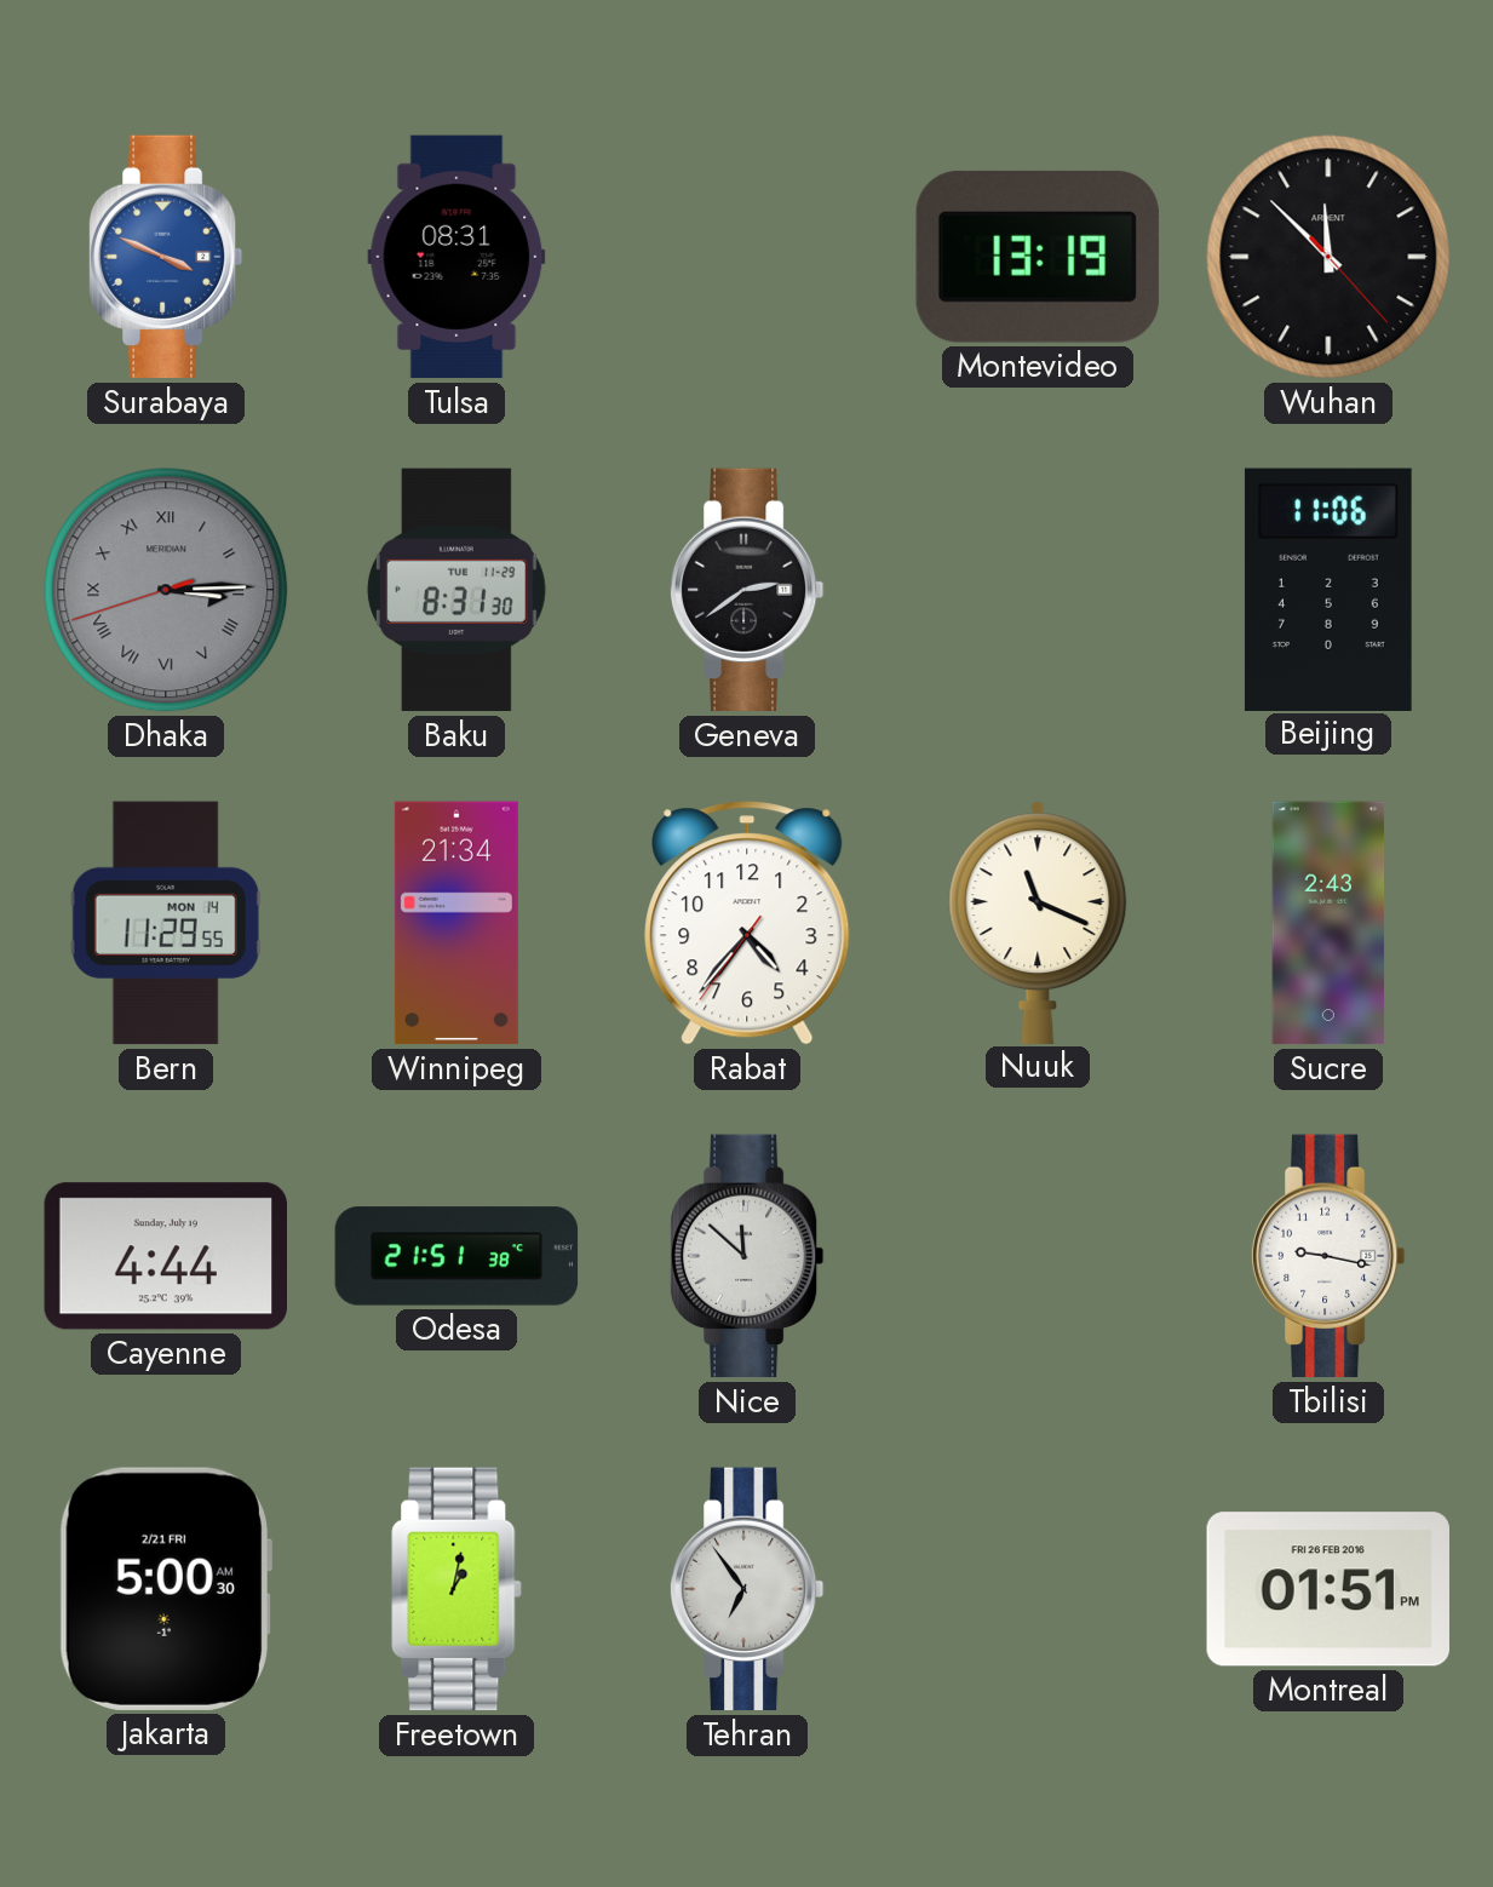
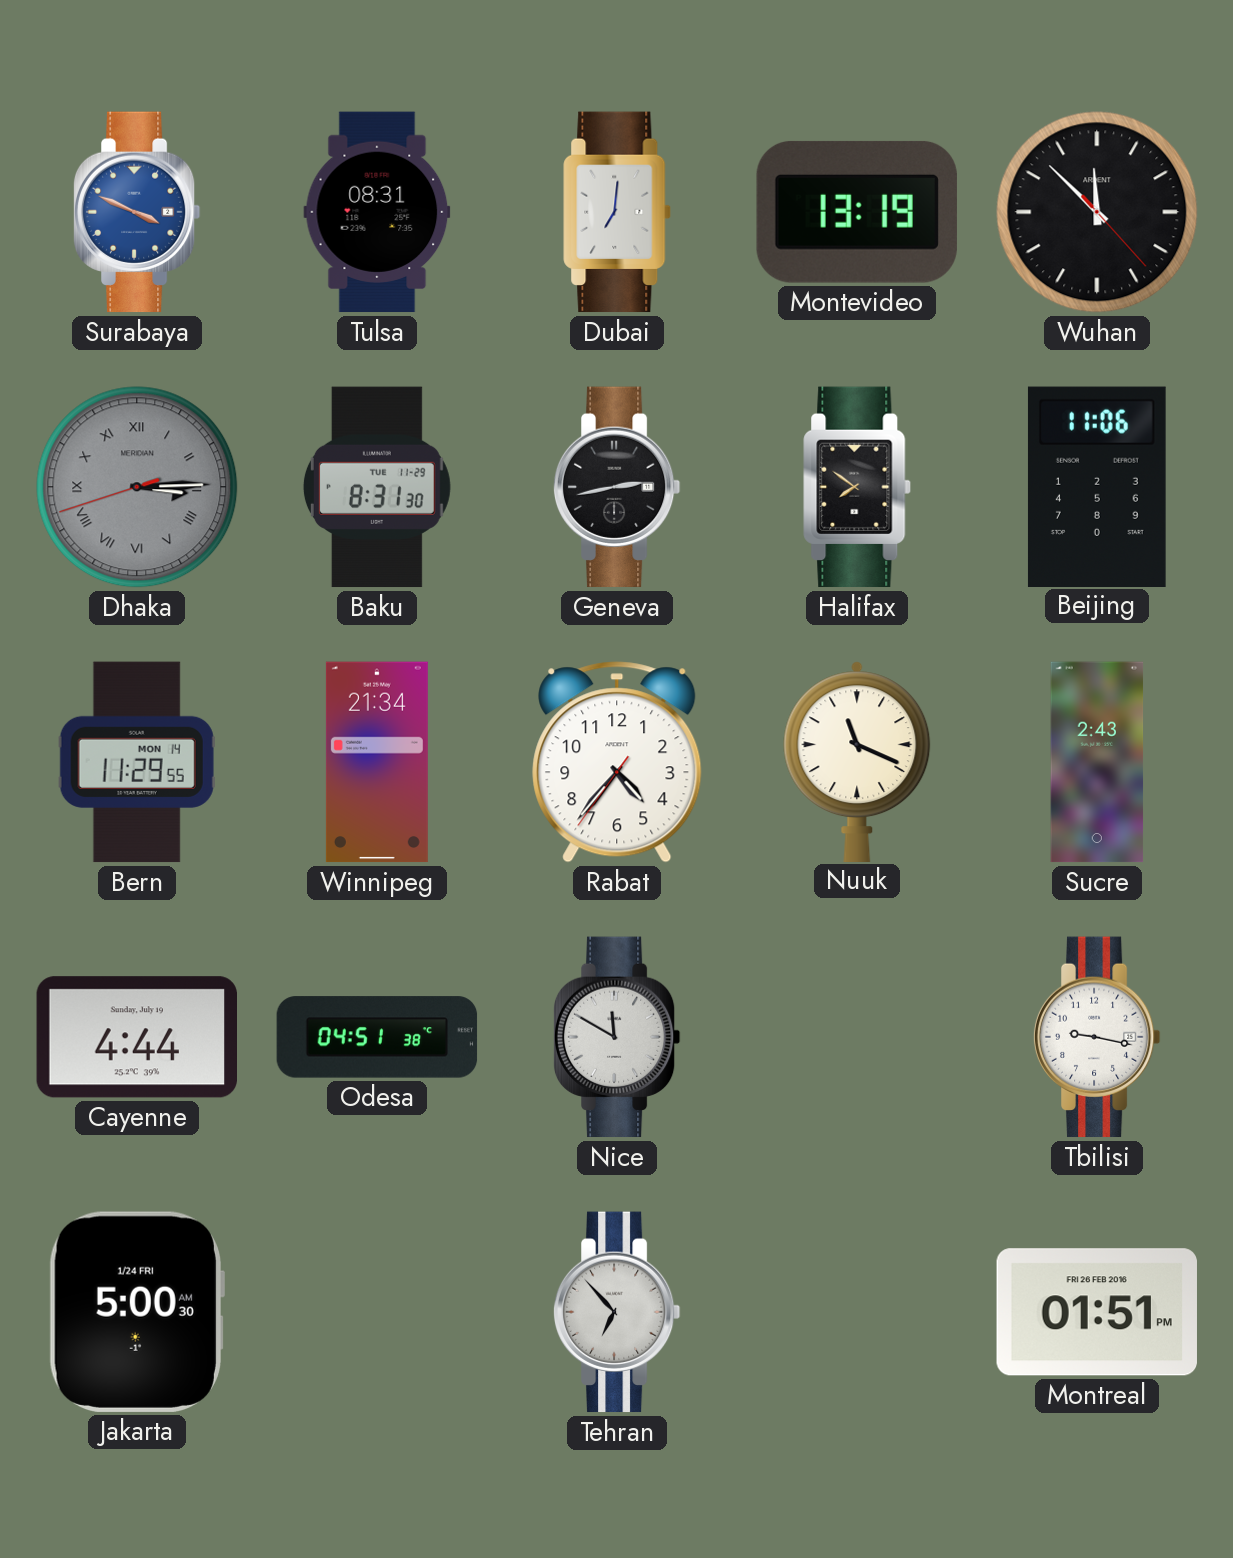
Dubai: none -> 7:01 (617, 212)
Geneva: 2:39 -> 2:43 (617, 487)
Halifax: none -> 7:51 (857, 487)
Odesa: 21:51 -> 04:51 (377, 1037)
Nice: 11:52 -> 11:50 (617, 1037)
Jakarta date: 2/21 FRI -> 1/24 FRI (136, 1312)
Freetown: 1:02 -> none (456, 1589)
Tehran: 6:54 -> 6:53 (617, 1312)
